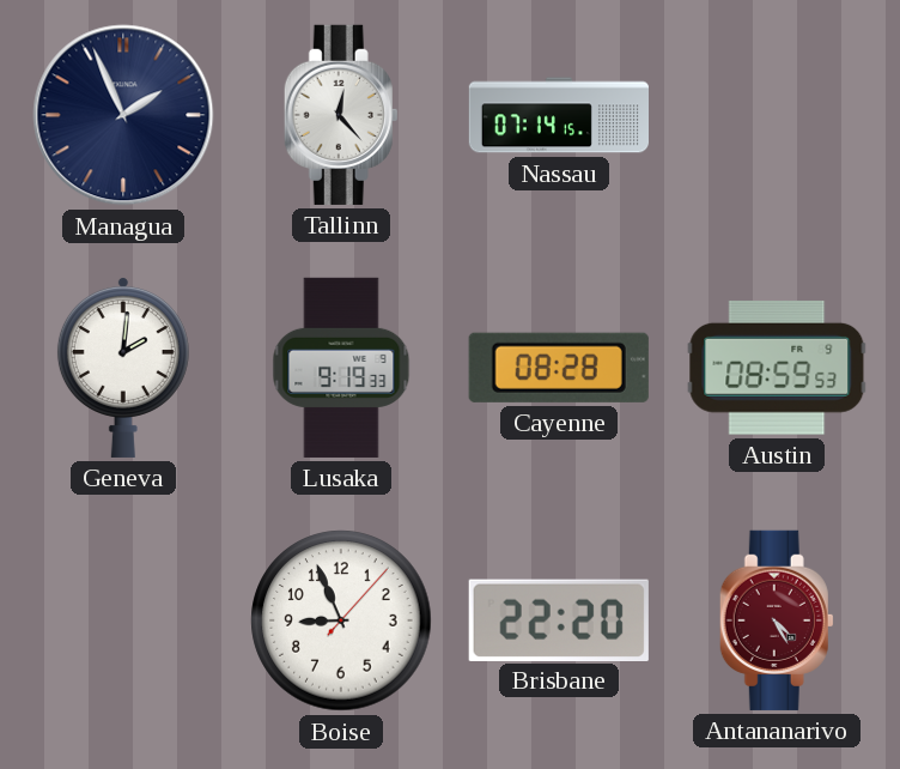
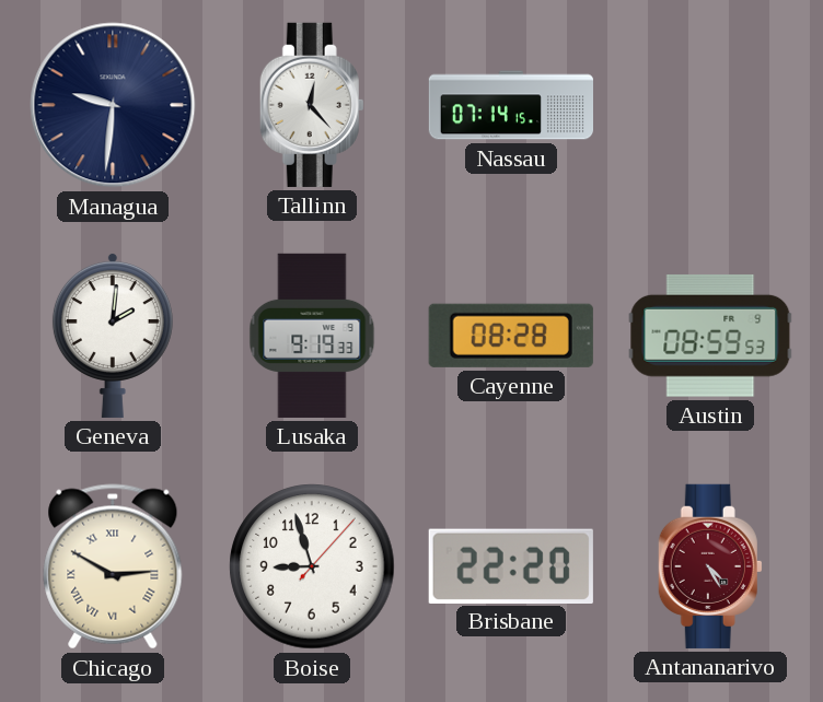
Managua: 1:56 -> 9:31 (113, 105)
Chicago: none -> 2:50 (113, 566)
Boise: 8:56 -> 8:57 (312, 566)
